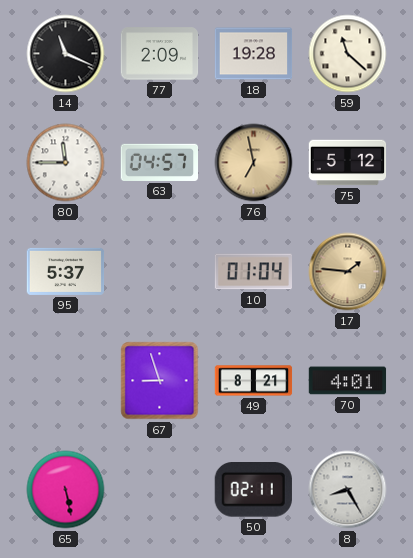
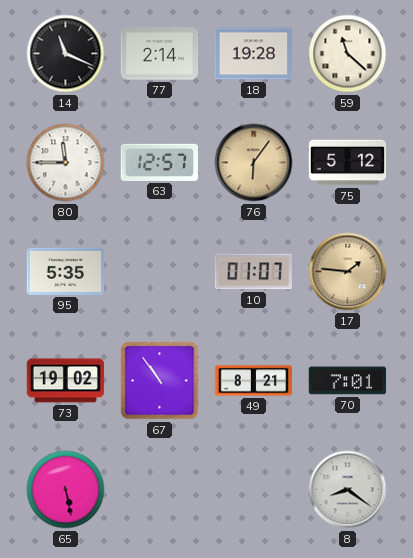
77: 2:09 -> 2:14 (160, 54)
63: 04:57 -> 12:57 (160, 162)
76: 6:58 -> 6:06 (254, 163)
95: 5:37 -> 5:35 (66, 271)
10: 01:04 -> 01:07 (253, 272)
73: none -> 19:02 (66, 381)
67: 8:57 -> 10:54 (160, 381)
70: 4:01 -> 7:01 (348, 381)
50: 02:11 -> none (253, 490)
8: 8:25 -> 8:21 (348, 490)
